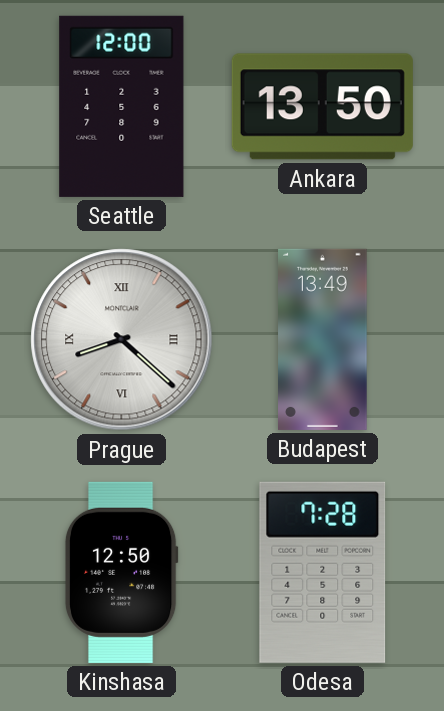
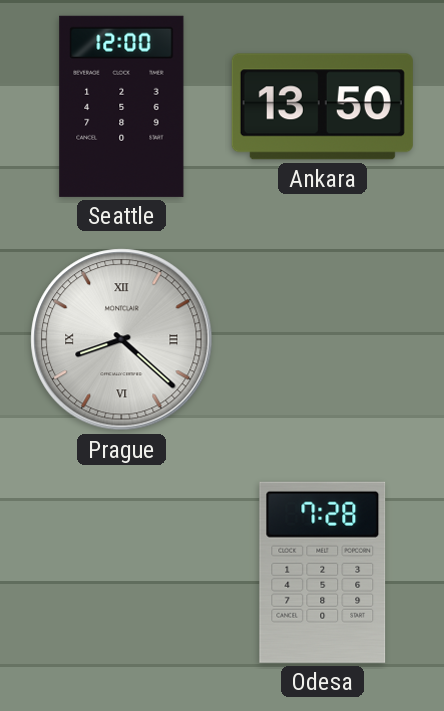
Budapest: 13:49 -> none (323, 339)
Kinshasa: 12:50 -> none (121, 572)
